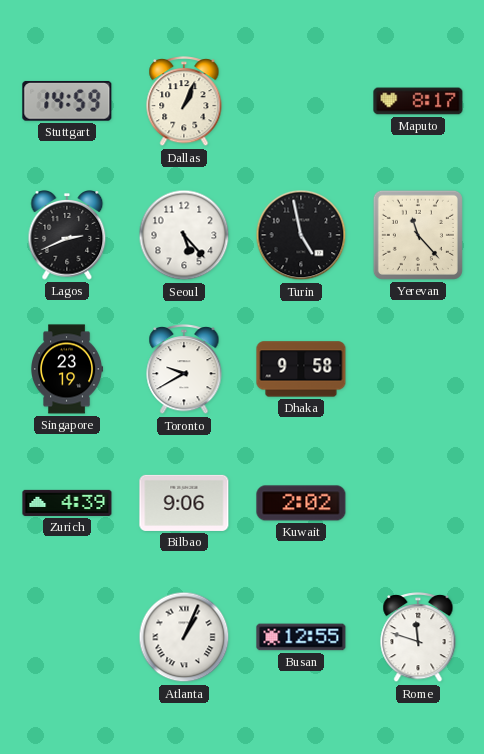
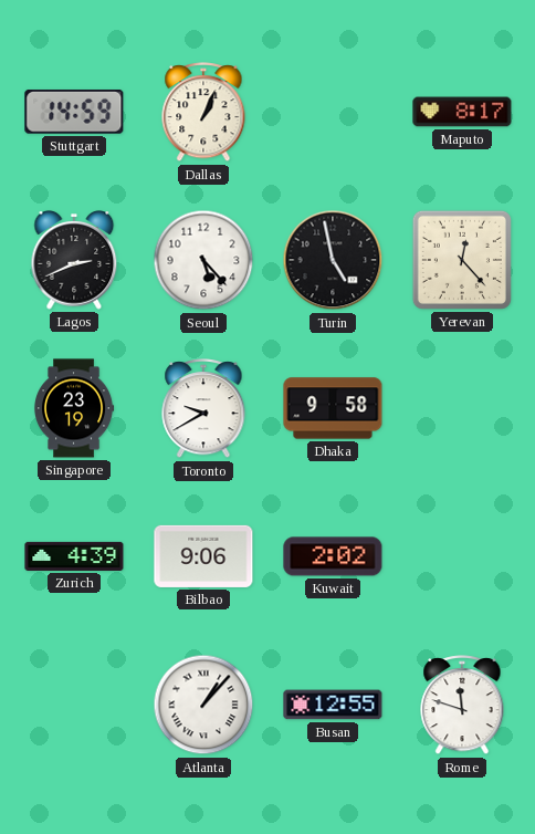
Yerevan: 11:23 -> 12:23 (462, 260)
Atlanta: 1:04 -> 1:07 (203, 705)
